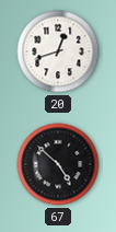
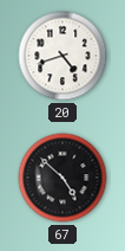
20: 12:42 -> 4:42 (63, 56)
